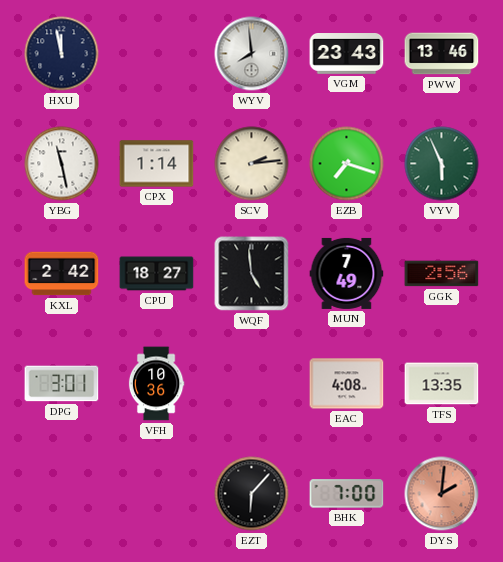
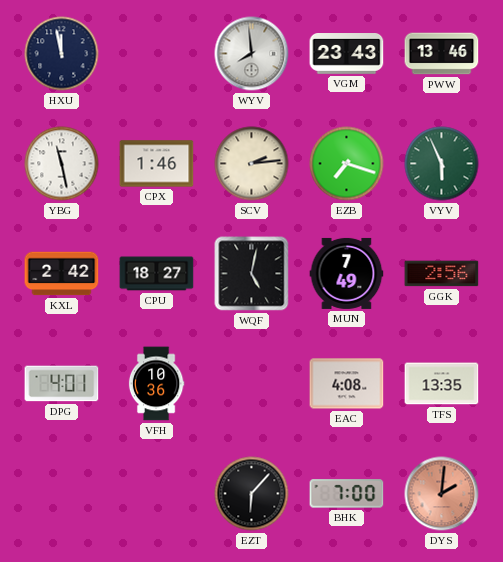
CPX: 1:14 -> 1:46 (157, 164)
WQF: 4:59 -> 5:02 (252, 274)
DPG: 3:01 -> 4:01 (62, 384)
